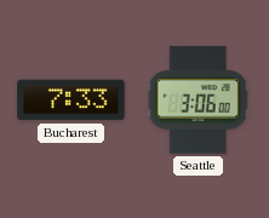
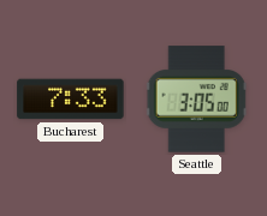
Seattle: 3:06 -> 3:05 (196, 100)
